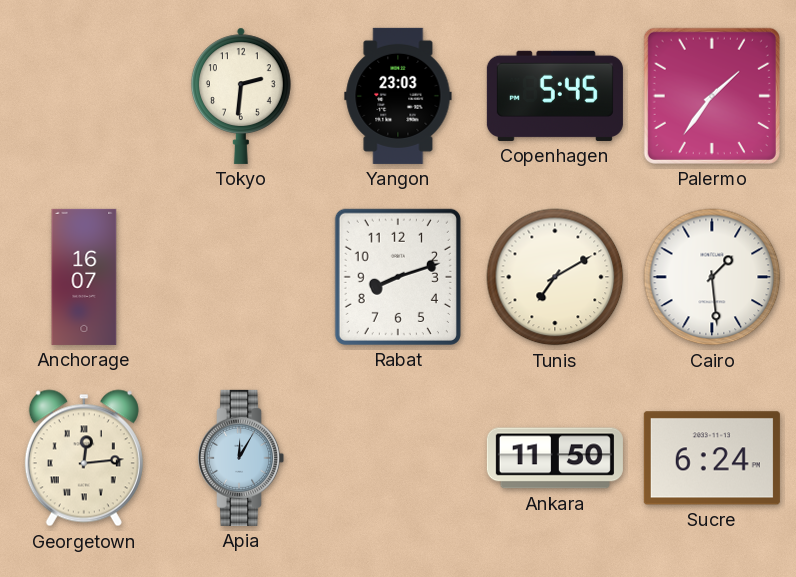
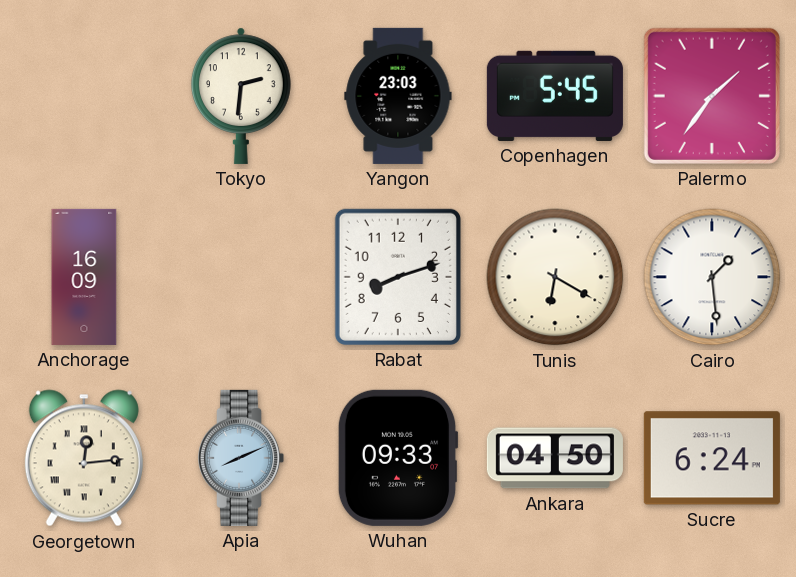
Anchorage: 16:07 -> 16:09 (84, 277)
Tunis: 7:10 -> 6:20 (555, 277)
Apia: 12:05 -> 8:11 (242, 458)
Wuhan: none -> 09:33 (398, 458)
Ankara: 11:50 -> 04:50 (555, 458)
